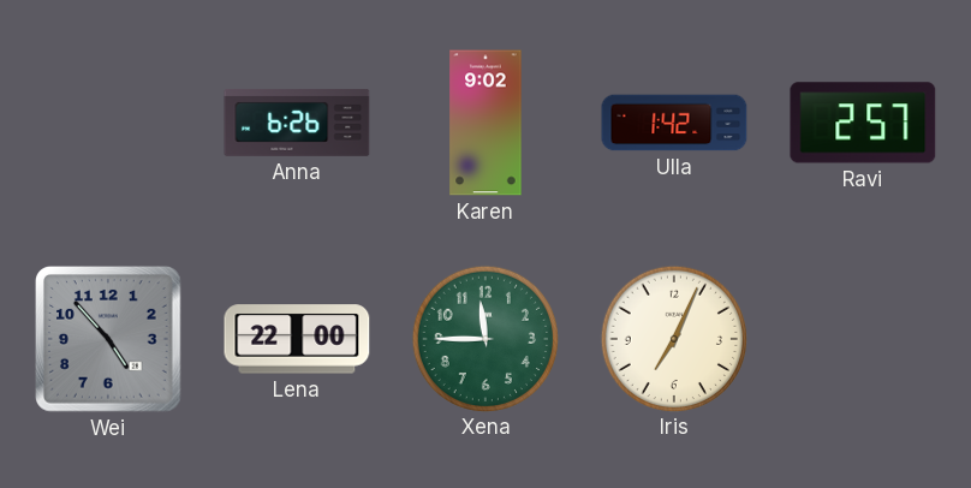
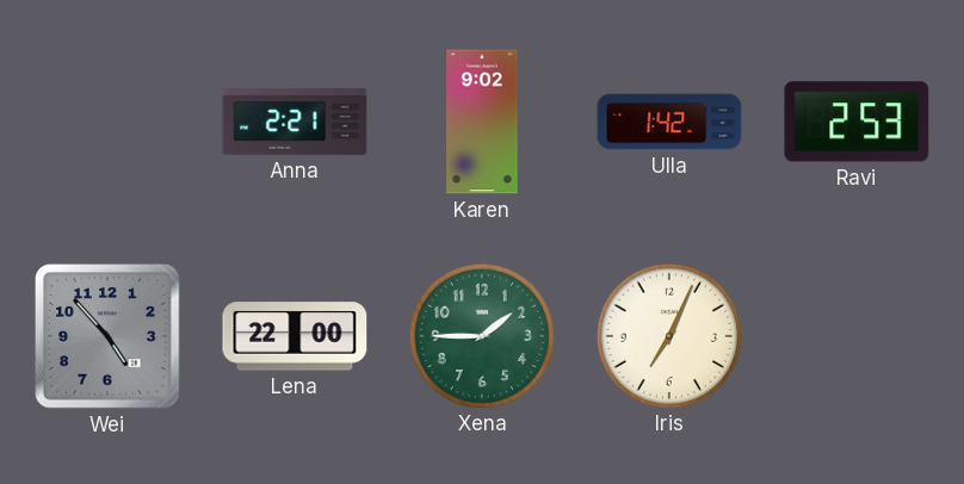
Anna: 6:26 -> 2:21 (295, 122)
Ravi: 2:57 -> 2:53 (857, 122)
Xena: 11:45 -> 1:45 (481, 335)
